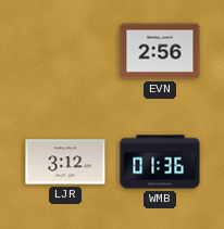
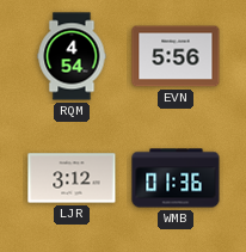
RQM: none -> 4:54 (72, 56)
EVN: 2:56 -> 5:56 (176, 56)
